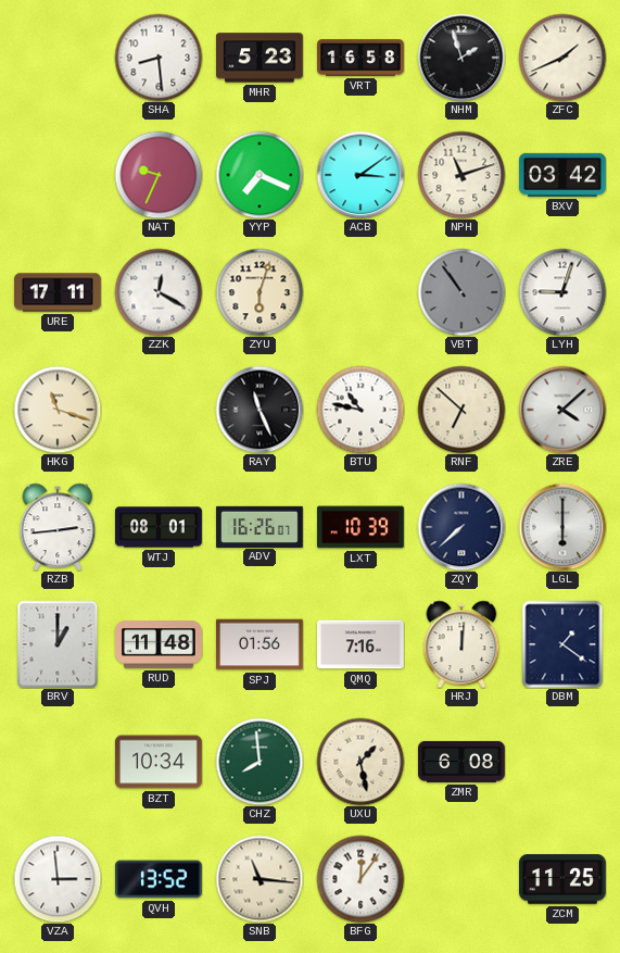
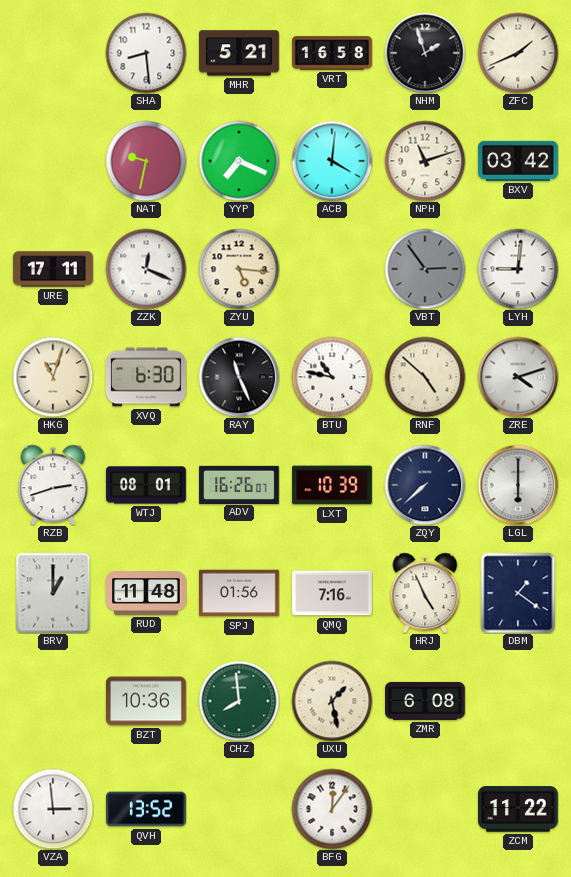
MHR: 5:23 -> 5:21 (240, 53)
NAT: 9:34 -> 9:32 (146, 161)
ACB: 3:09 -> 4:01 (332, 161)
ZZK: 12:20 -> 12:19 (146, 269)
ZYU: 6:03 -> 5:16 (239, 269)
VBT: 10:54 -> 2:54 (425, 269)
LYH: 9:03 -> 9:01 (518, 269)
HKG: 11:18 -> 11:03 (53, 377)
XVQ: none -> 6:30 (146, 377)
RNF: 6:52 -> 4:52 (425, 377)
ZRE: 4:08 -> 4:12 (518, 377)
RZB: 2:44 -> 2:42 (53, 485)
HRJ: 12:01 -> 4:56 (425, 593)
BZT: 10:34 -> 10:36 (147, 701)
SNB: 11:16 -> none (260, 879)
ZCM: 11:25 -> 11:22 (519, 809)
